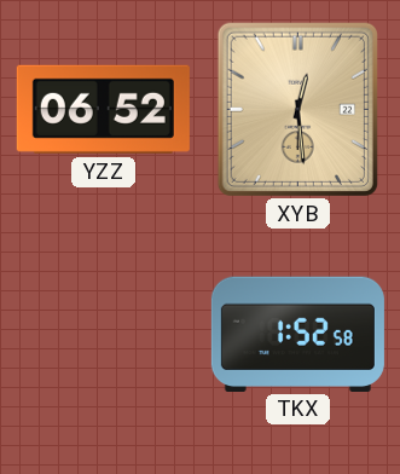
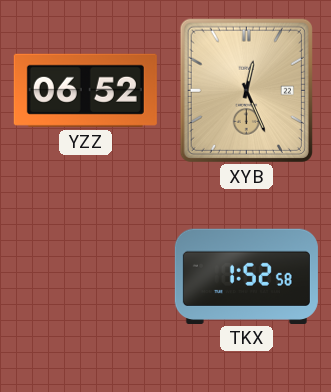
XYB: 12:29 -> 12:26 (246, 90)
